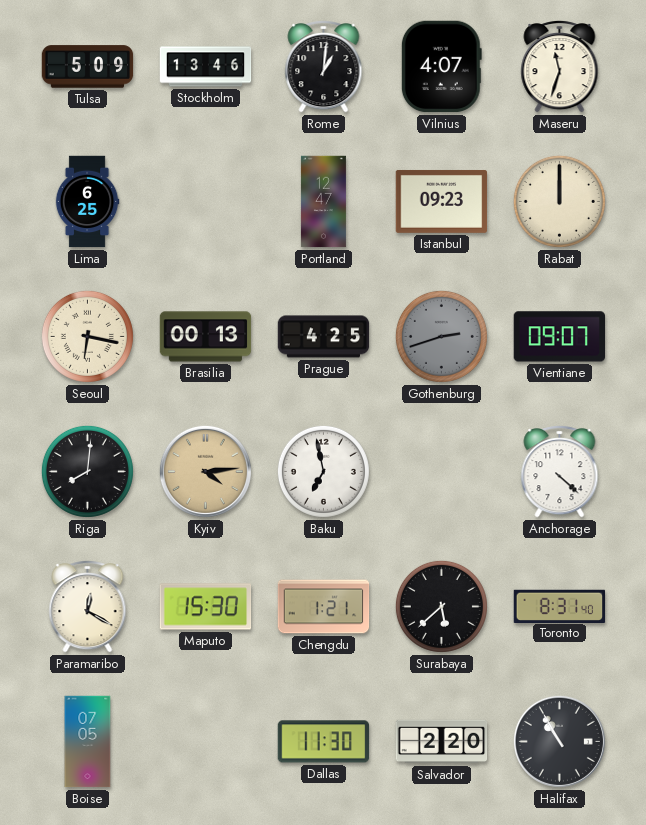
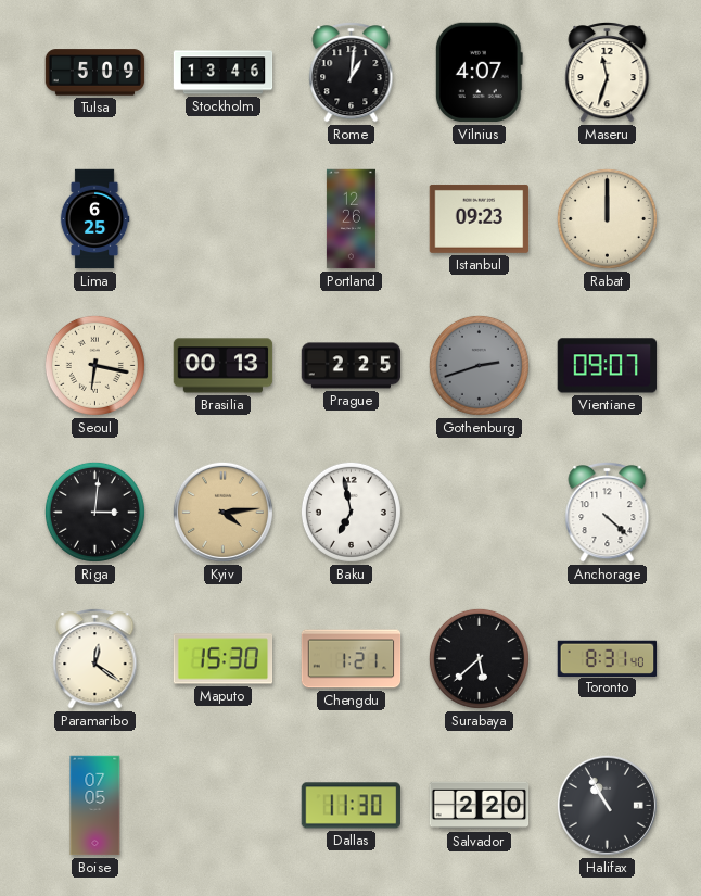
Portland: 12:47 -> 12:26 (351, 219)
Prague: 4:25 -> 2:25 (352, 366)
Riga: 8:01 -> 3:01 (94, 512)
Paramaribo: 12:20 -> 12:21 (95, 659)
